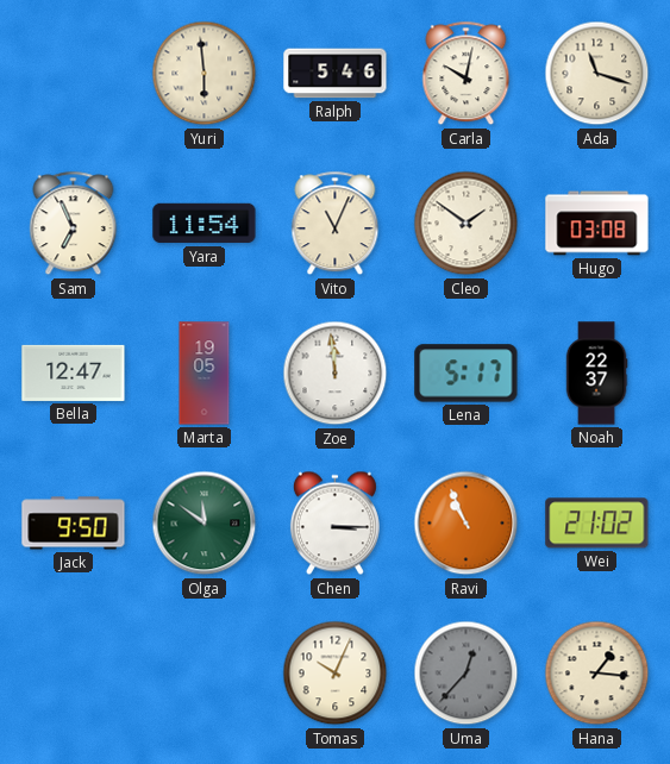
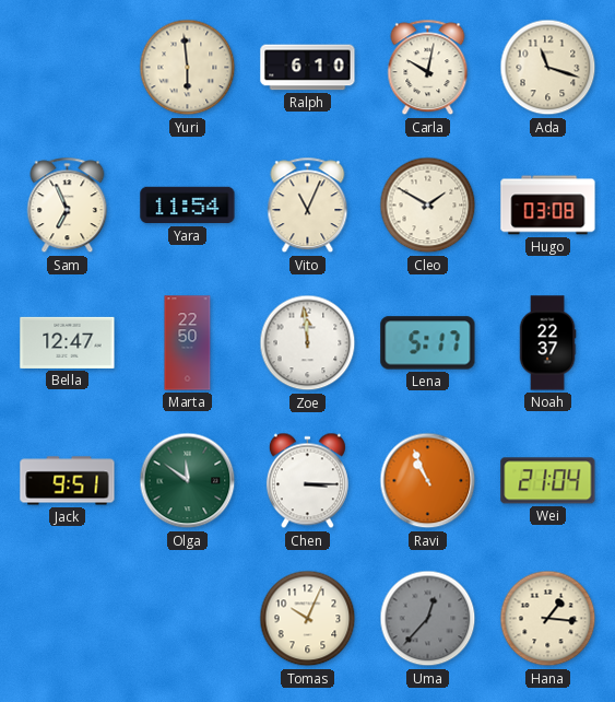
Ralph: 5:46 -> 6:10 (308, 68)
Cleo: 1:51 -> 1:50 (428, 206)
Marta: 19:05 -> 22:50 (188, 343)
Jack: 9:50 -> 9:51 (68, 481)
Wei: 21:02 -> 21:04 (548, 481)
